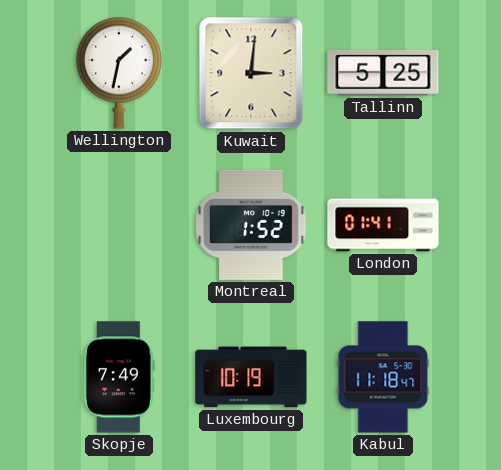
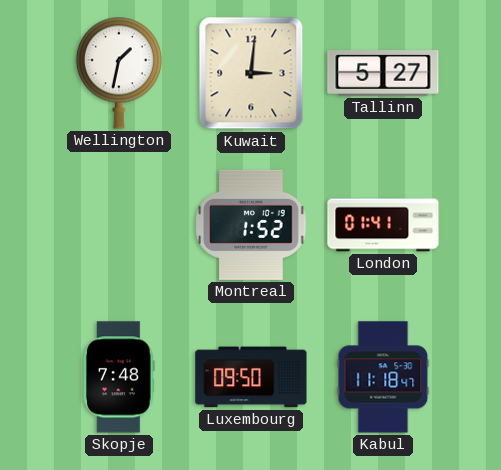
Tallinn: 5:25 -> 5:27 (383, 74)
Skopje: 7:49 -> 7:48 (120, 377)
Luxembourg: 10:19 -> 09:50 (251, 377)
